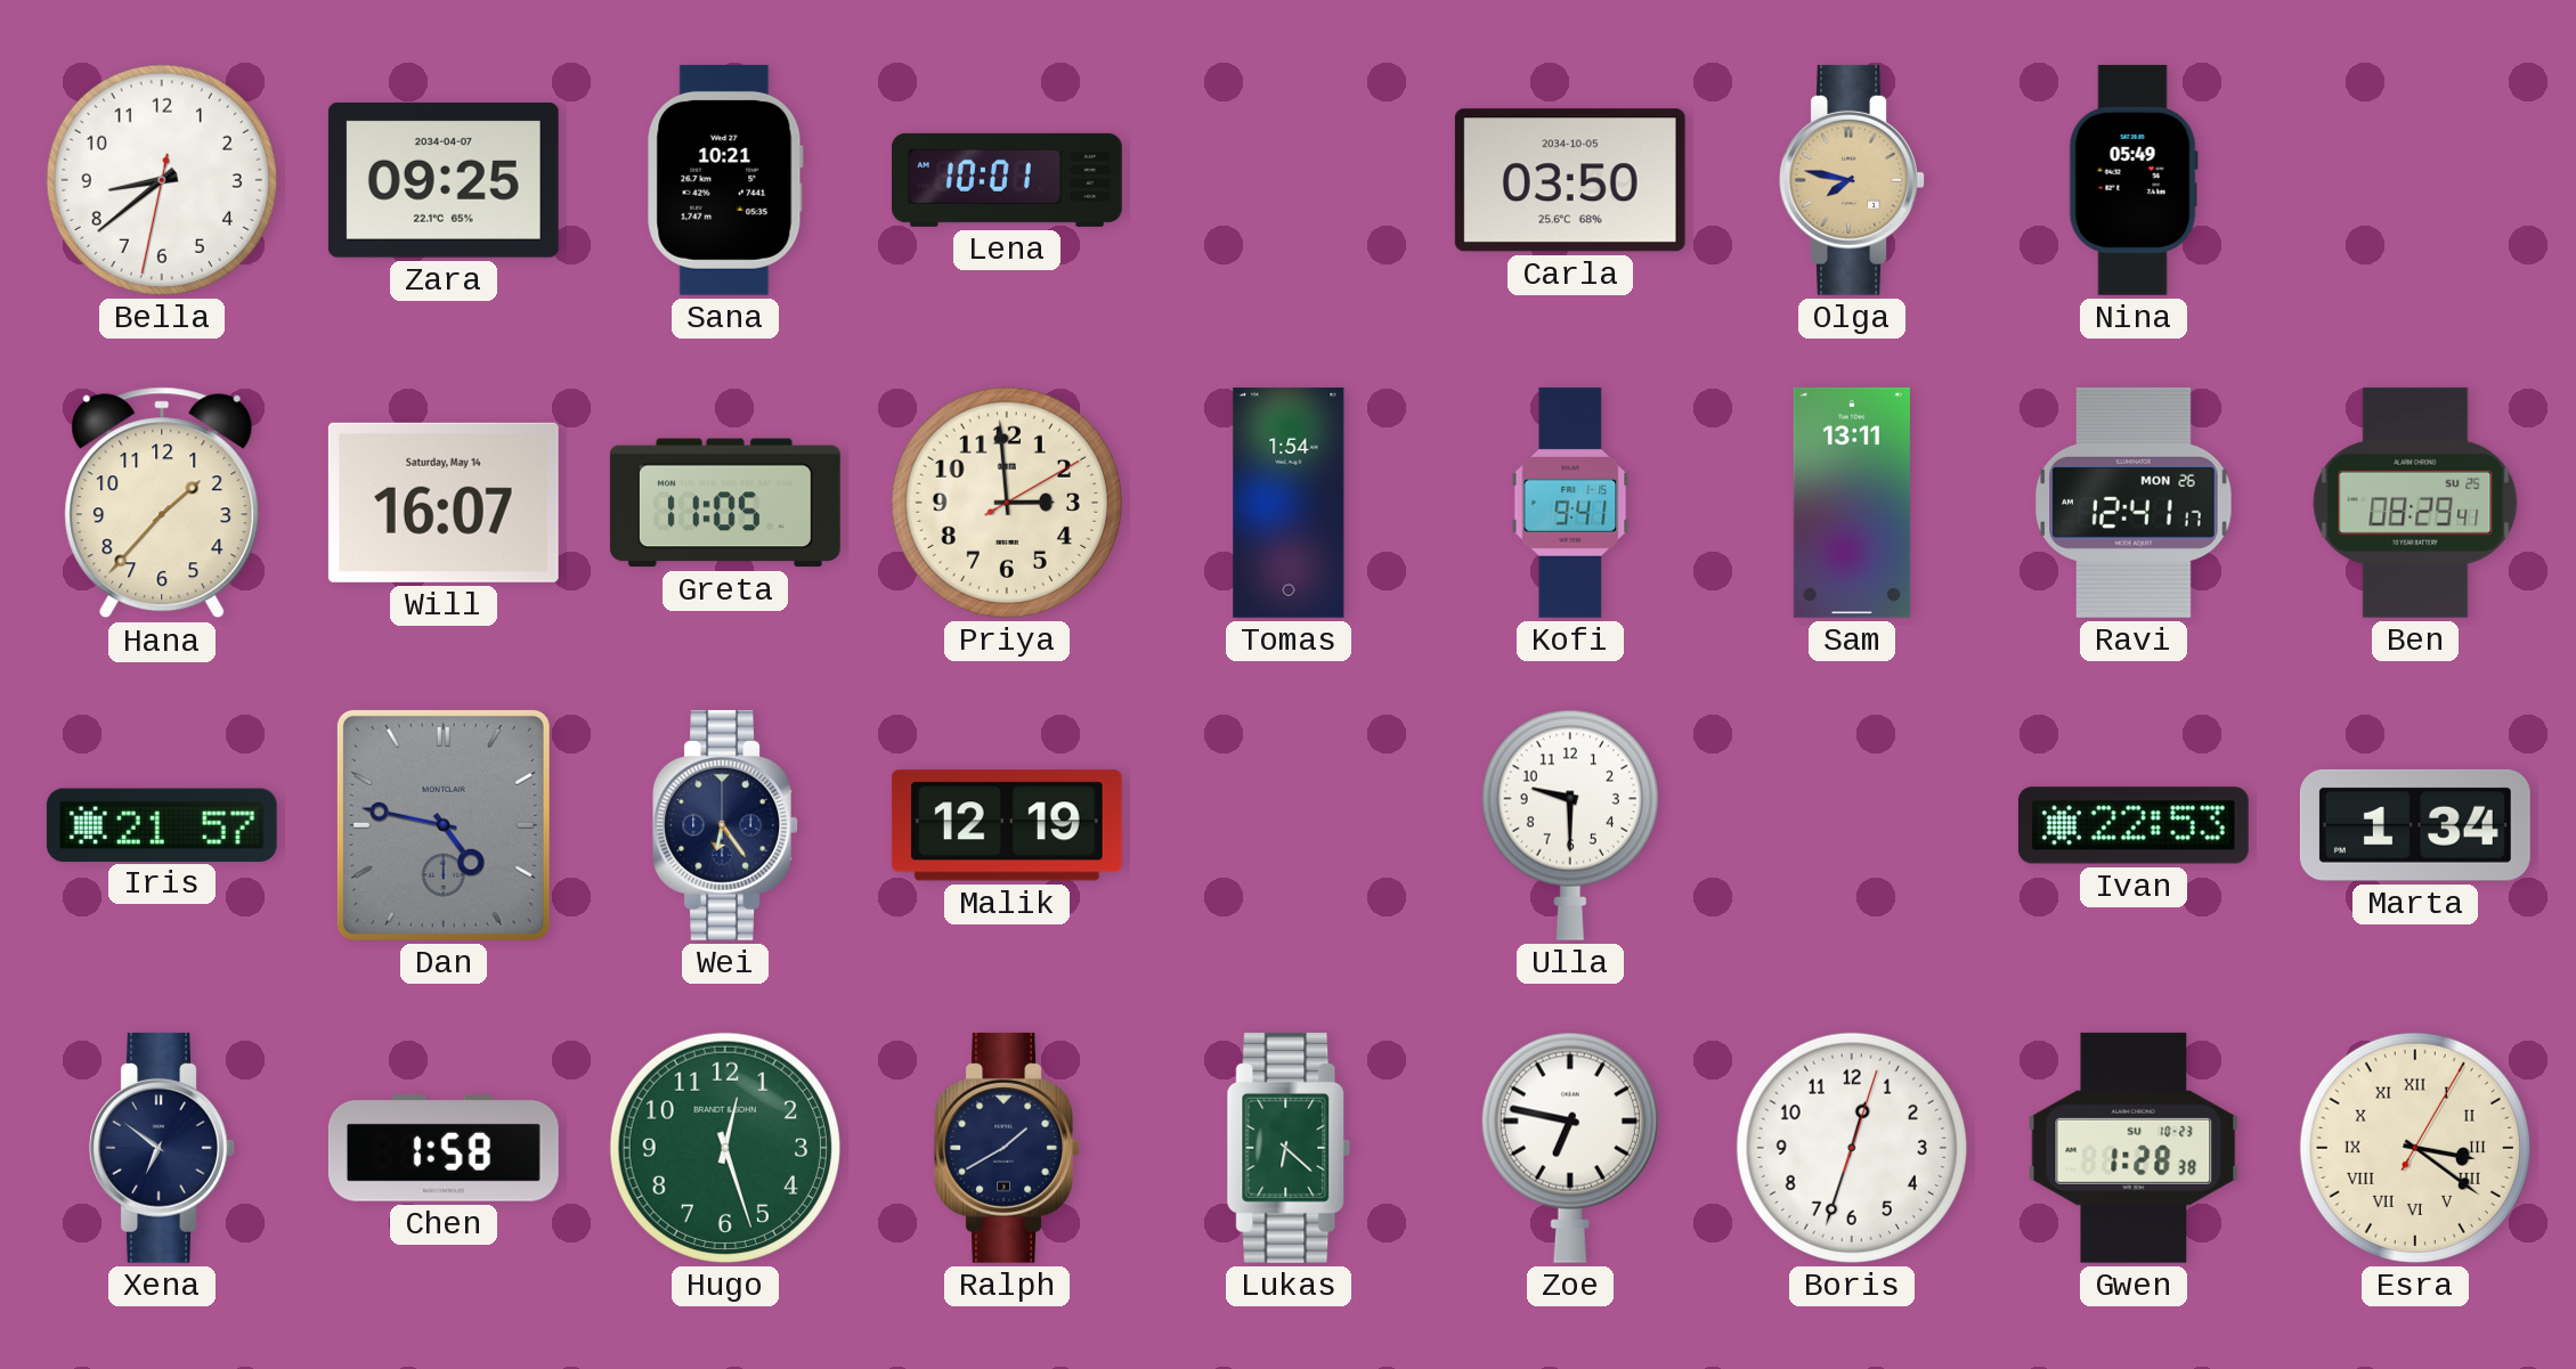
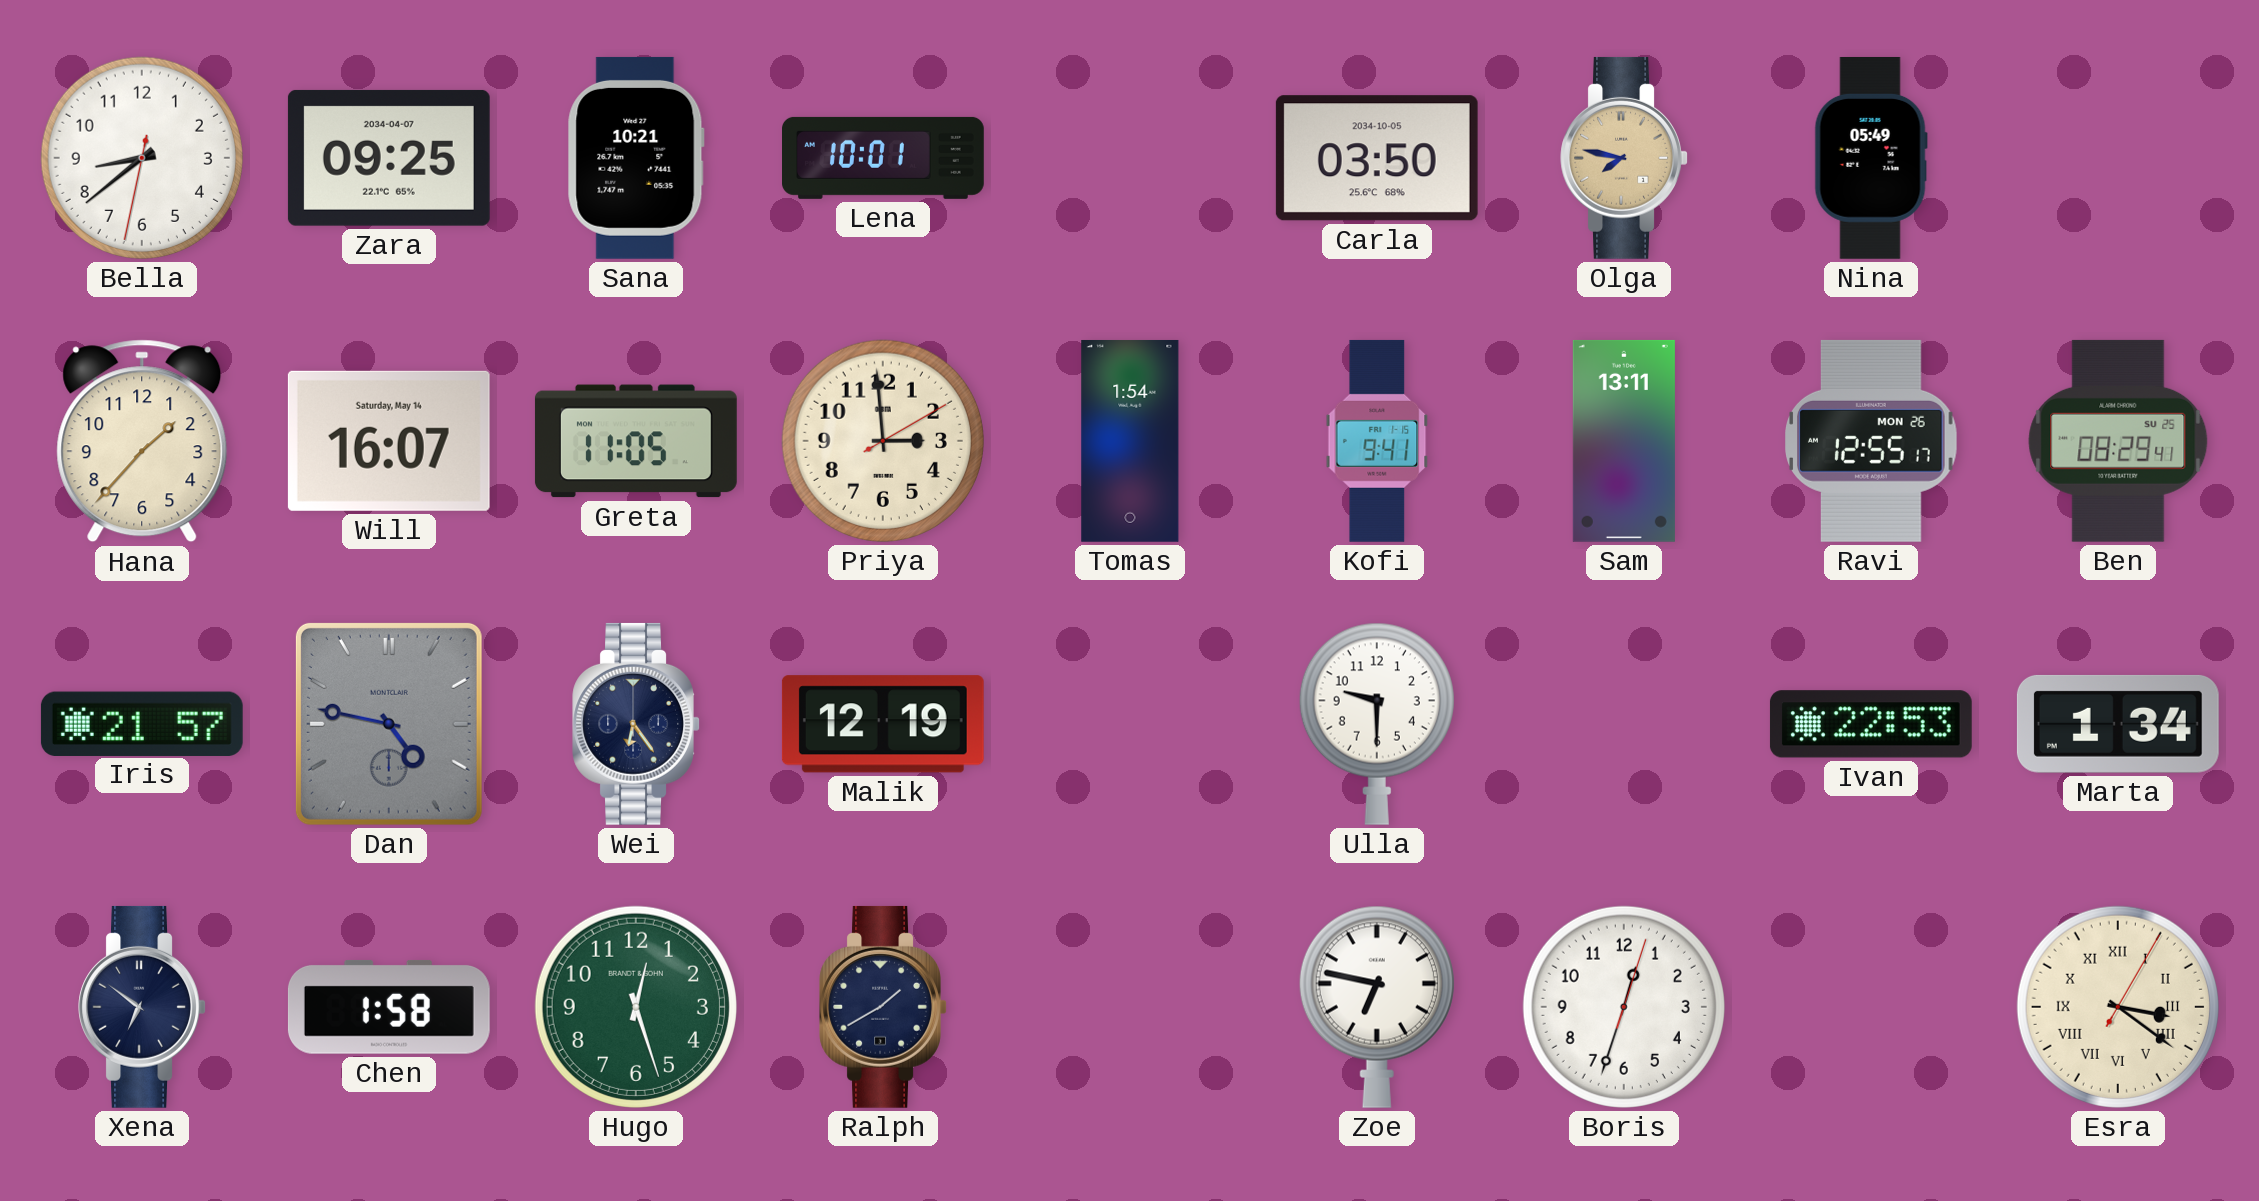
Ravi: 12:41 -> 12:55 (1871, 441)
Lukas: 6:22 -> none (1289, 1148)
Gwen: 1:28 -> none (2134, 1148)
